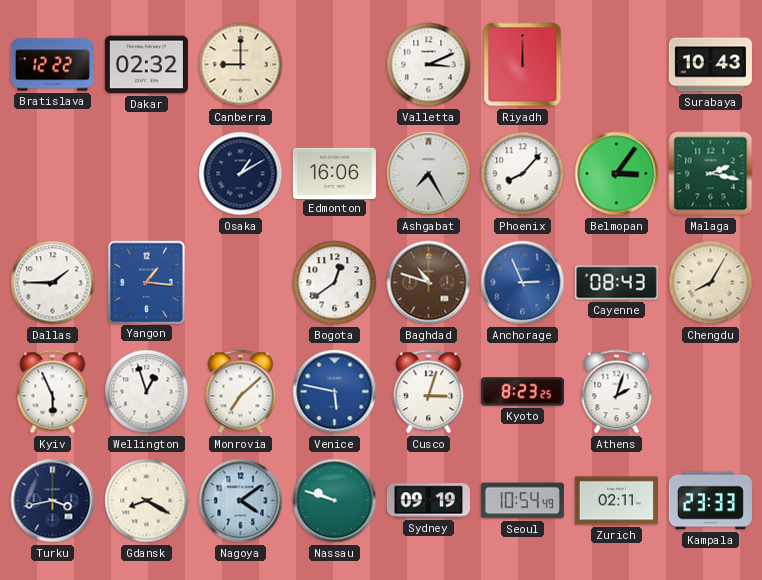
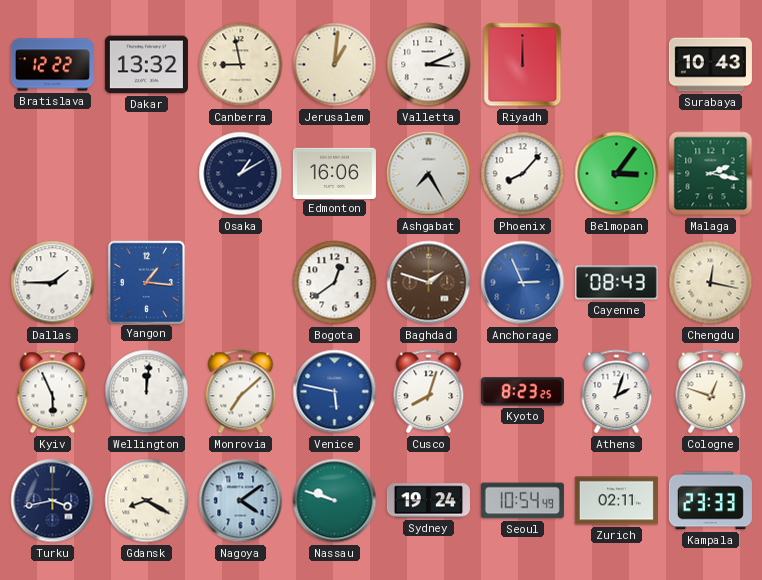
Dakar: 02:32 -> 13:32 (146, 65)
Canberra: 9:00 -> 8:58 (241, 65)
Jerusalem: none -> 1:01 (335, 65)
Baghdad: 10:48 -> 1:48 (429, 283)
Chengdu: 8:05 -> 12:17 (711, 283)
Wellington: 12:57 -> 12:01 (147, 392)
Cusco: 3:03 -> 8:03 (429, 392)
Cologne: none -> 12:48 (711, 392)
Sydney: 09:19 -> 19:24 (428, 501)
